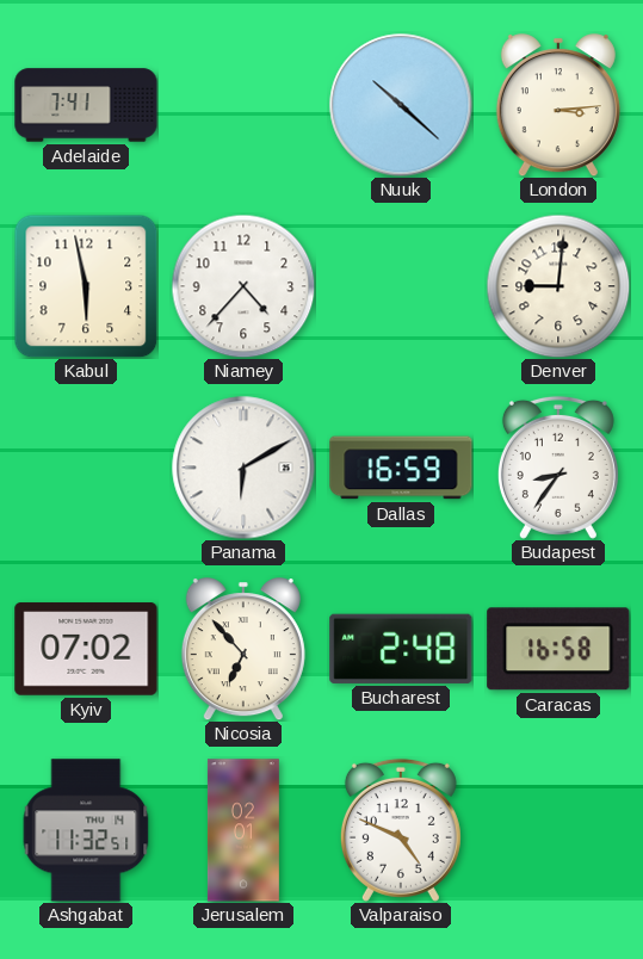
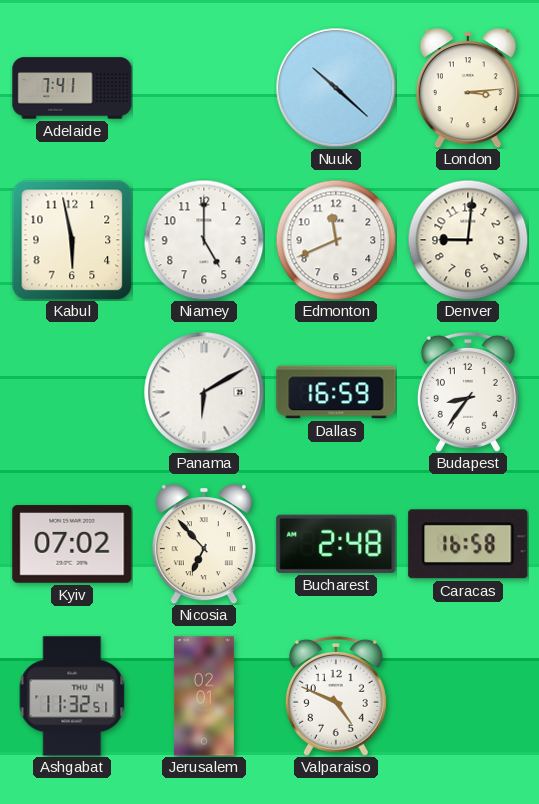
Niamey: 4:37 -> 5:00 (204, 240)
Edmonton: none -> 11:41 (336, 240)
